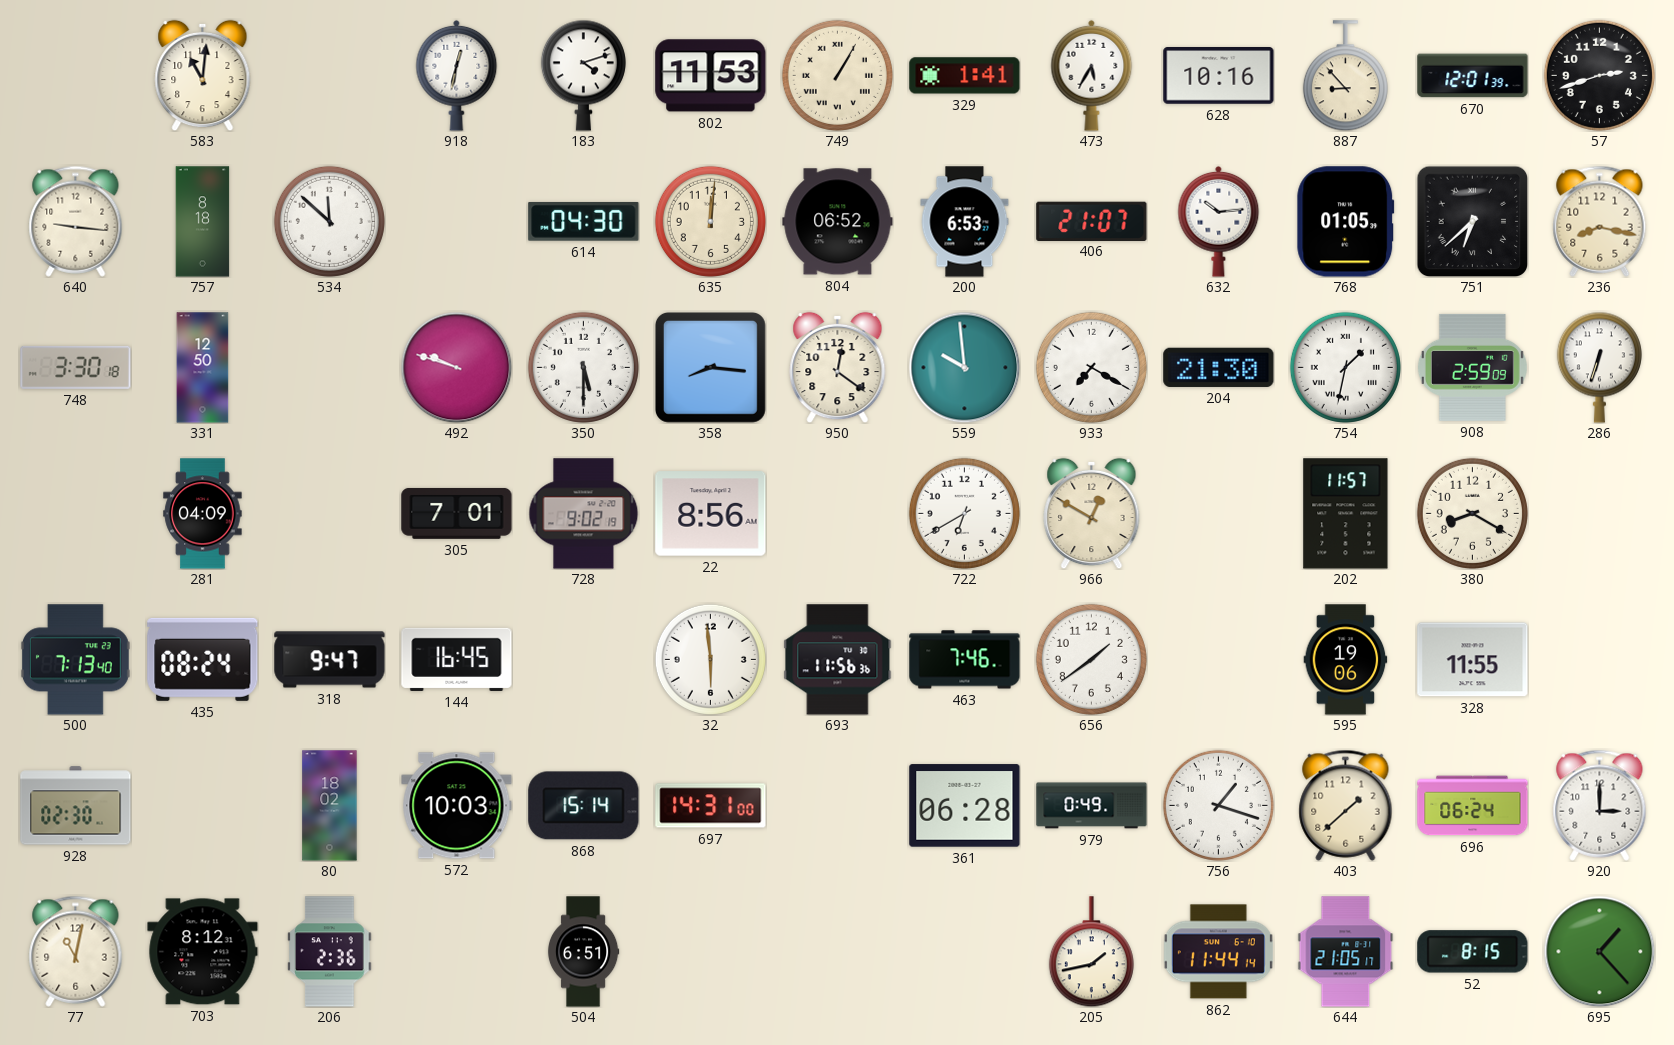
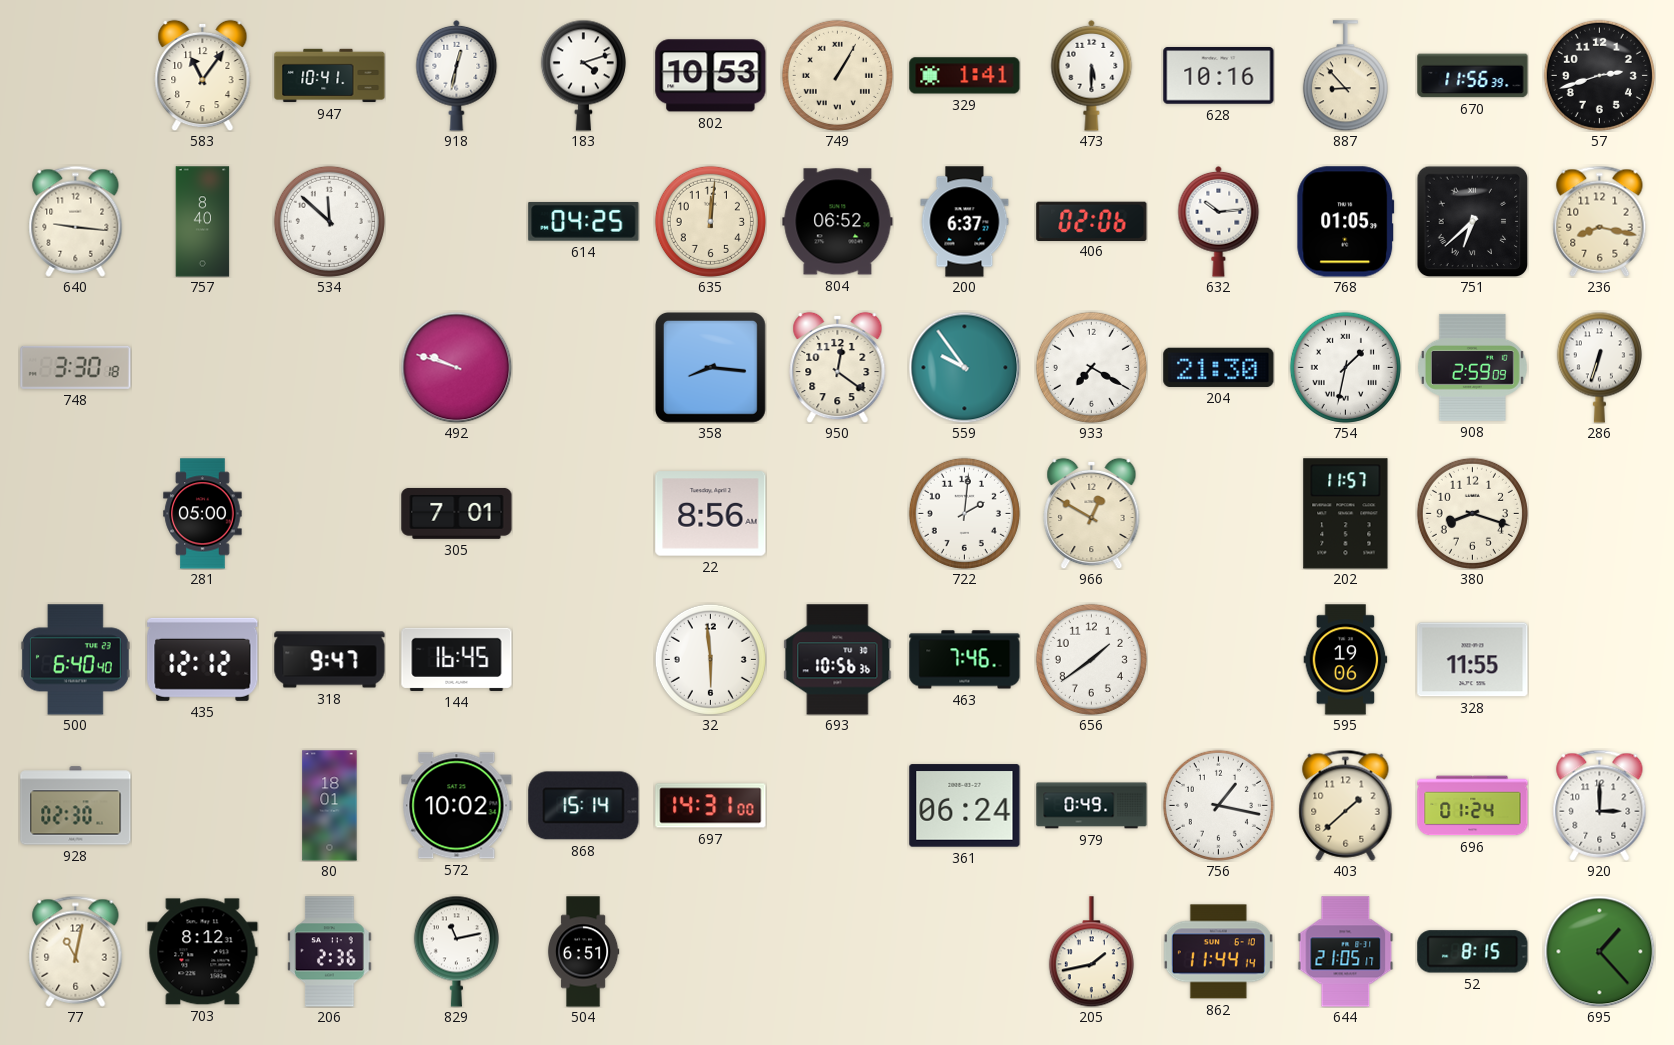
583: 11:01 -> 11:06 (203, 75)
947: none -> 10:41 (330, 76)
802: 11:53 -> 10:53 (711, 76)
473: 5:35 -> 5:30 (1092, 75)
670: 12:01 -> 11:56 (1473, 76)
757: 8:18 -> 8:40 (203, 222)
614: 04:30 -> 04:25 (584, 221)
200: 6:53 -> 6:37 (965, 222)
406: 21:07 -> 02:06 (1092, 221)
331: 12:50 -> none (203, 368)
350: 5:30 -> none (583, 367)
559: 9:59 -> 9:54 (964, 367)
281: 04:09 -> 05:00 (203, 514)
728: 9:02 -> none (584, 514)
722: 6:40 -> 2:01 (964, 513)
380: 8:20 -> 8:18 (1472, 513)
500: 7:13 -> 6:40 (75, 660)
435: 08:24 -> 12:12 (203, 659)
693: 11:56 -> 10:56 (838, 660)
80: 18:02 -> 18:01 (330, 806)
572: 10:03 -> 10:02 (457, 806)
361: 06:28 -> 06:24 (965, 806)
756: 1:18 -> 1:17 (1218, 805)
696: 06:24 -> 01:24 (1473, 806)
829: none -> 11:13 (456, 951)
